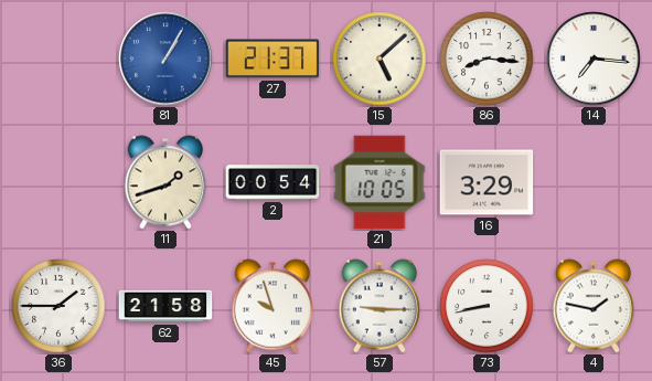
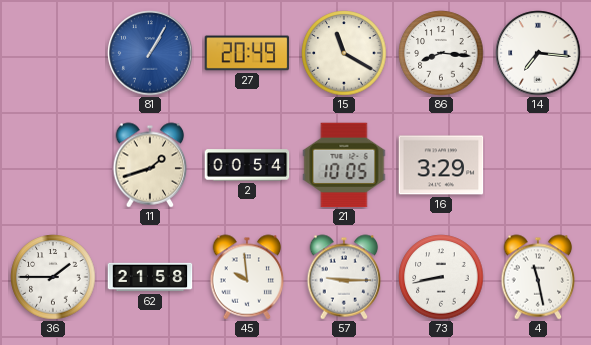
27: 21:37 -> 20:49 (247, 53)
15: 5:08 -> 11:20 (344, 53)
45: 9:57 -> 9:59 (247, 277)
4: 1:47 -> 11:28 (538, 277)
